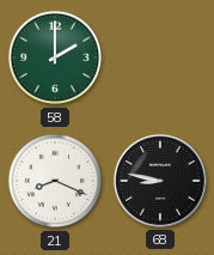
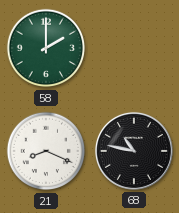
68: 8:47 -> 10:47 (134, 151)
